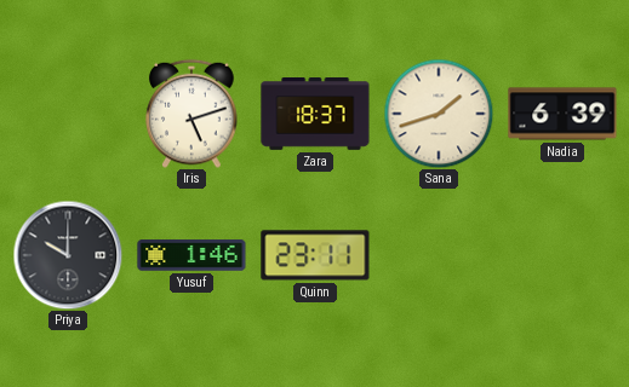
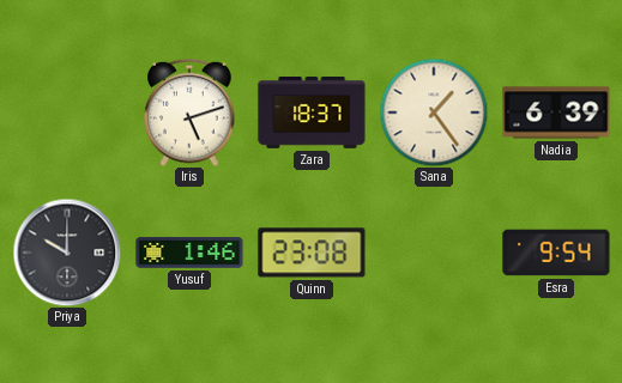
Sana: 1:42 -> 1:24 (434, 113)
Quinn: 23:11 -> 23:08 (312, 253)
Esra: none -> 9:54 (556, 253)
